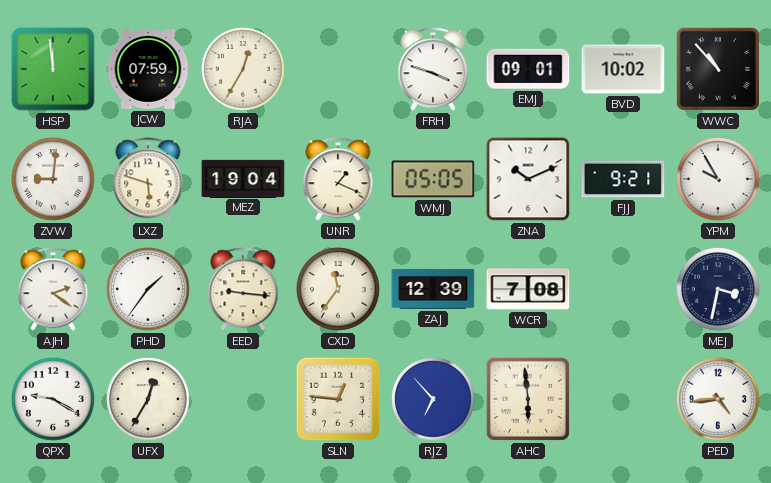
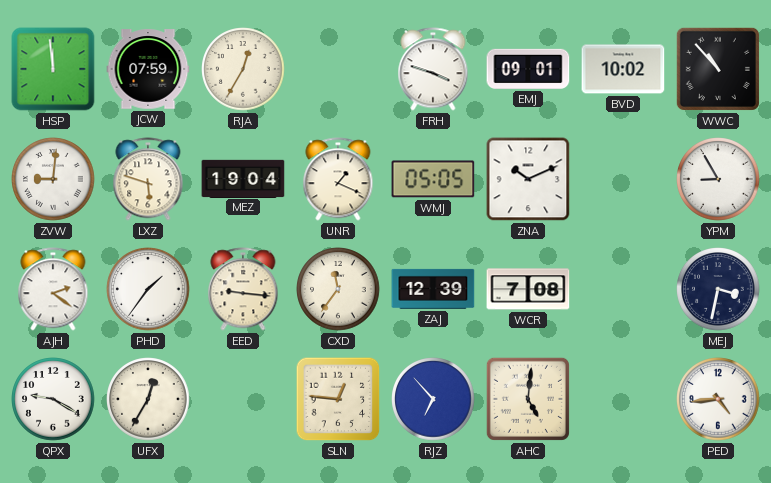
FJJ: 9:21 -> none (623, 179)
YPM: 9:55 -> 8:55 (718, 179)
AHC: 5:59 -> 5:01 (528, 399)
